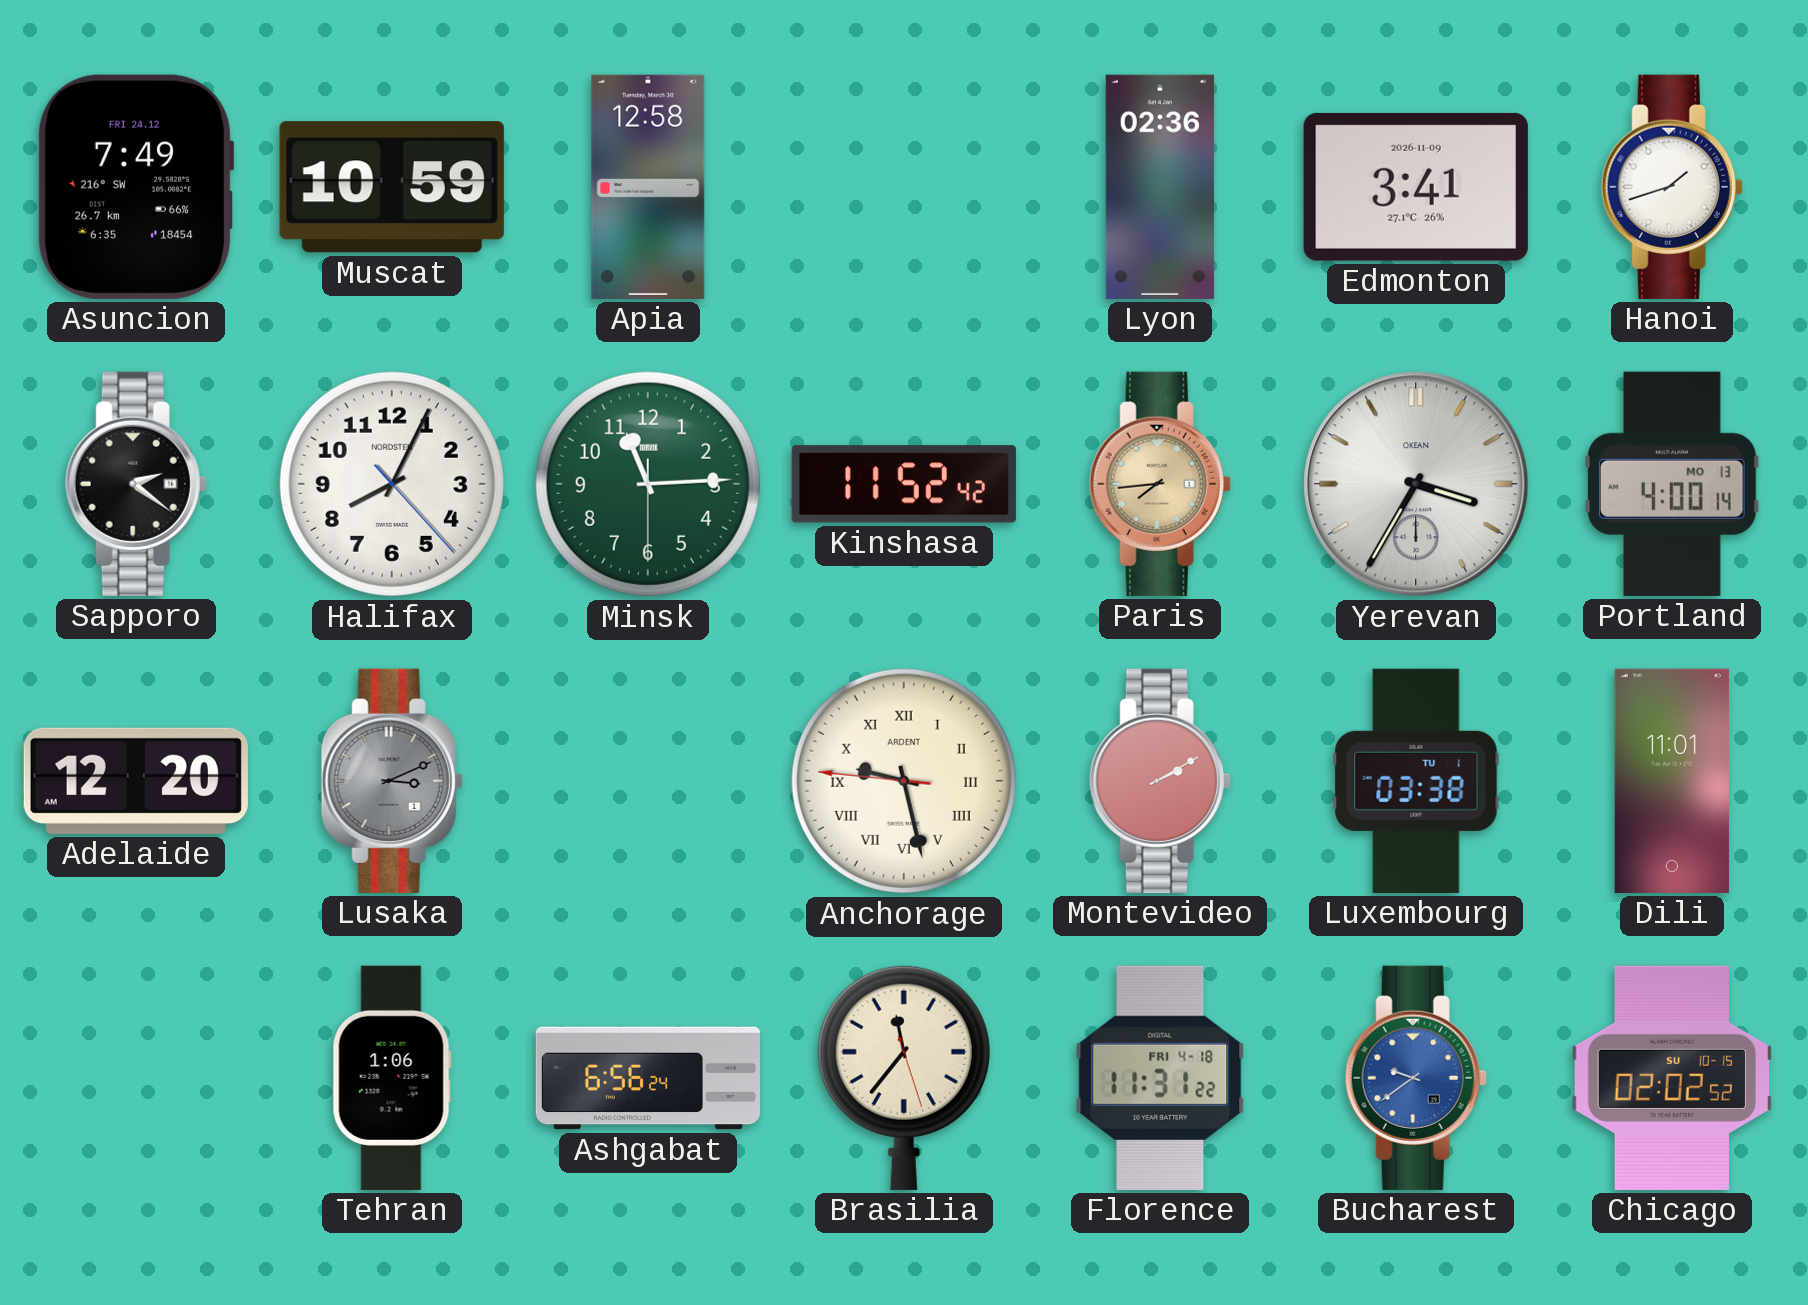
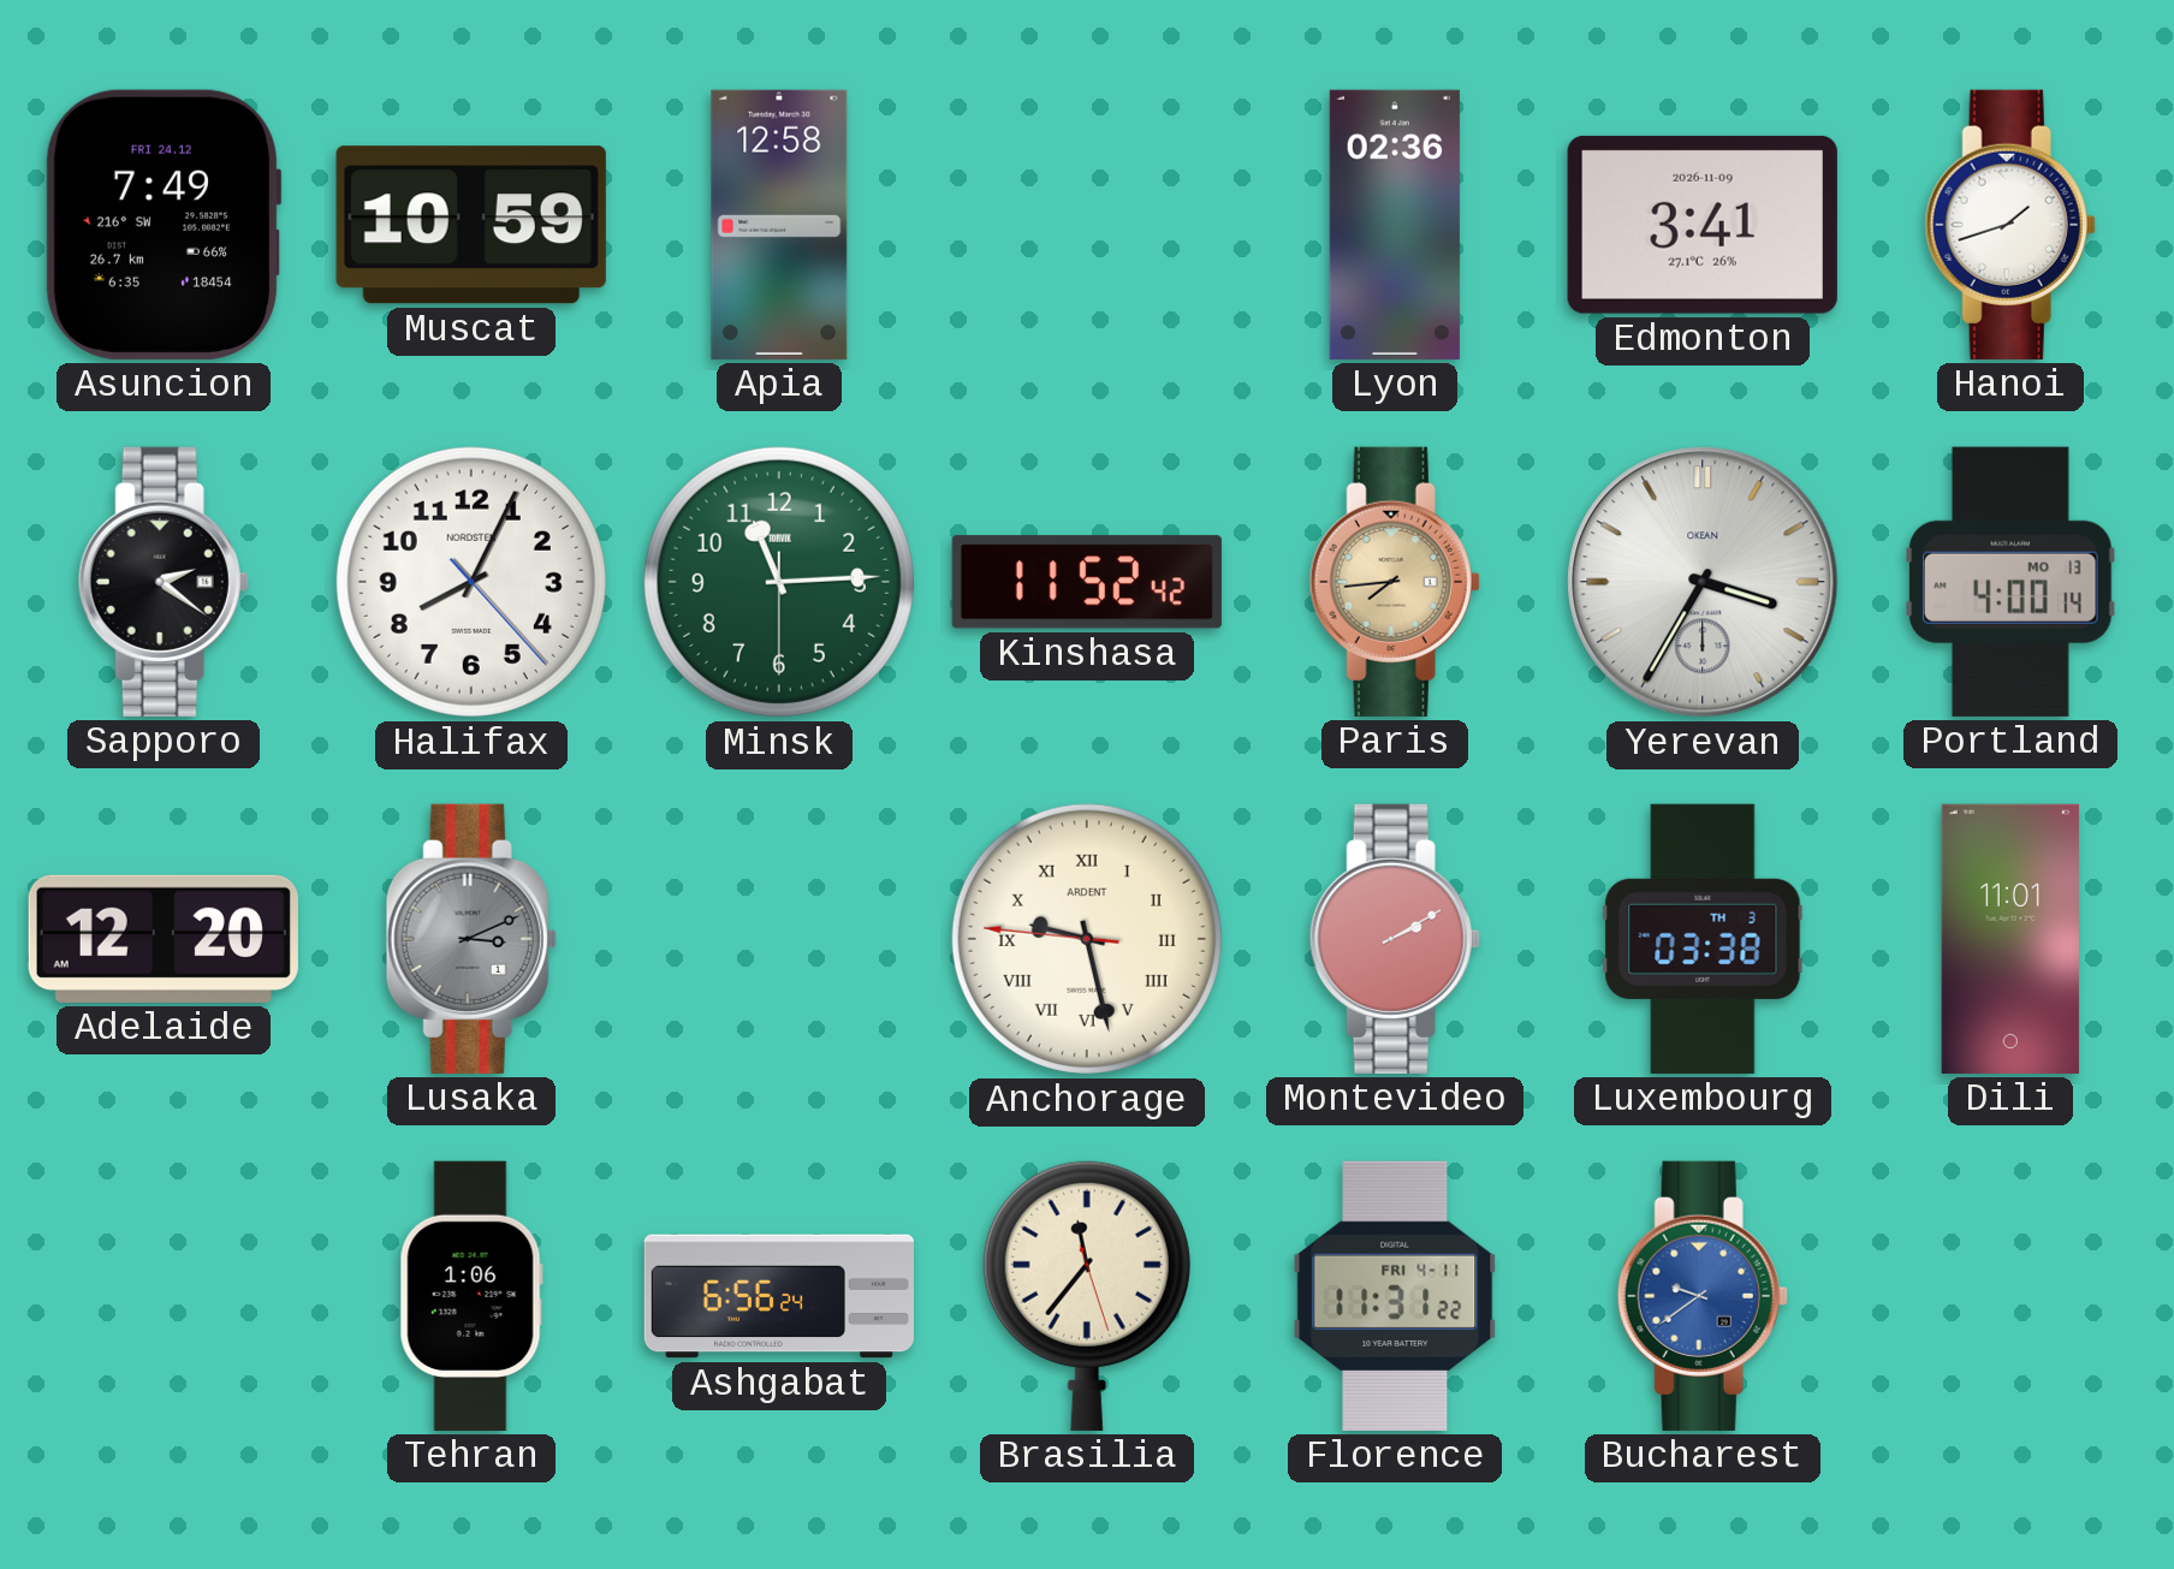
Luxembourg date: TU 1 -> TH 3 (1703, 939)
Florence date: FRI 4-18 -> FRI 4-11 (1395, 1296)
Chicago: 02:02 -> none (1672, 1078)
